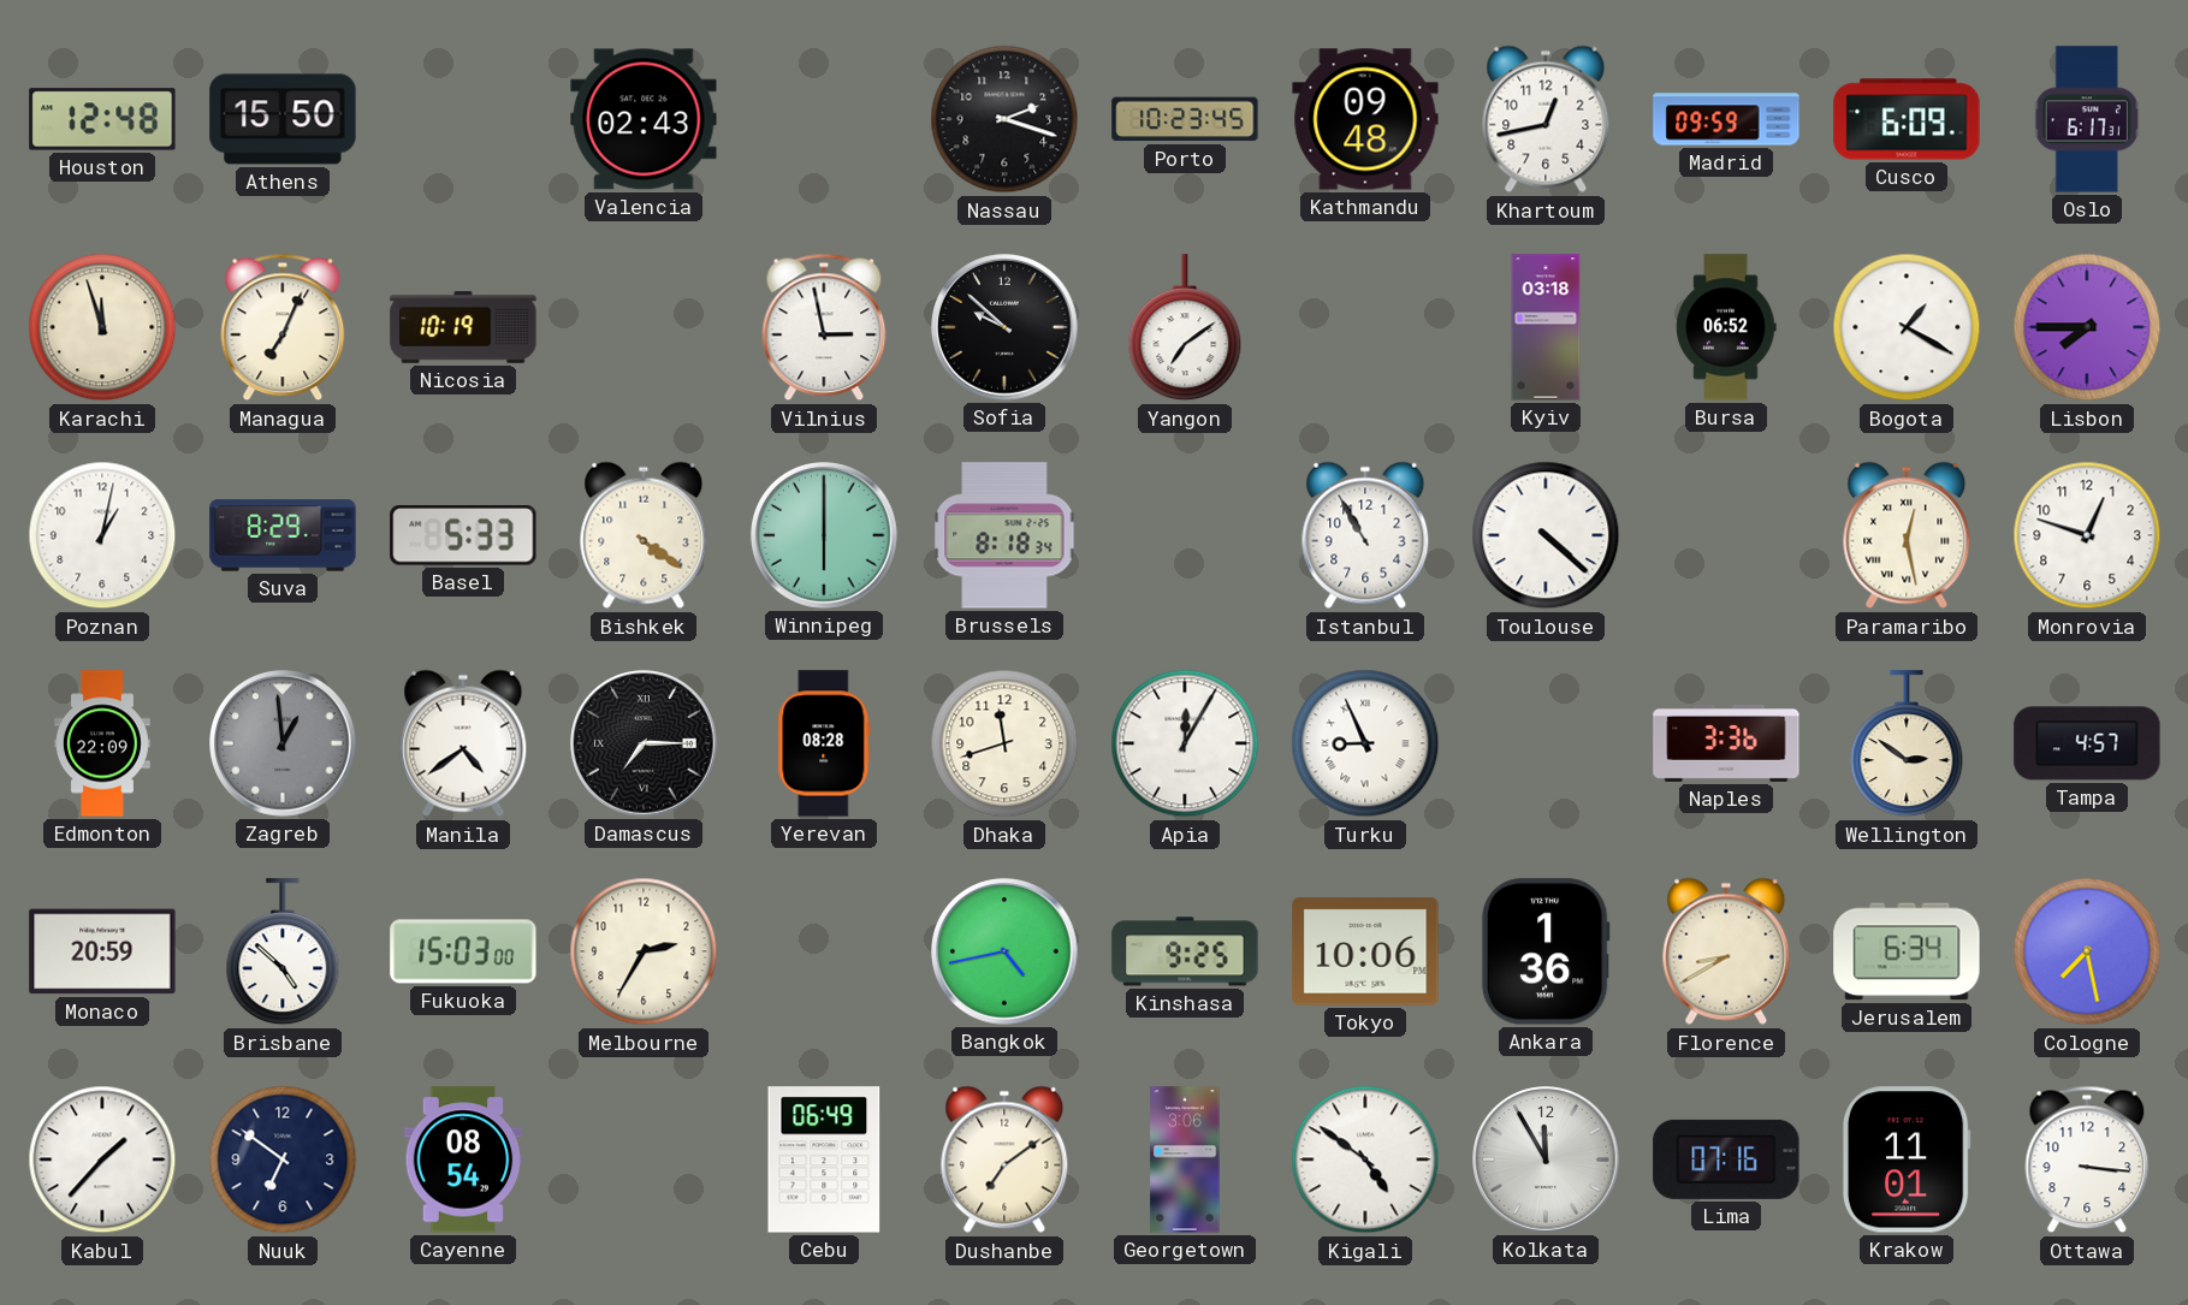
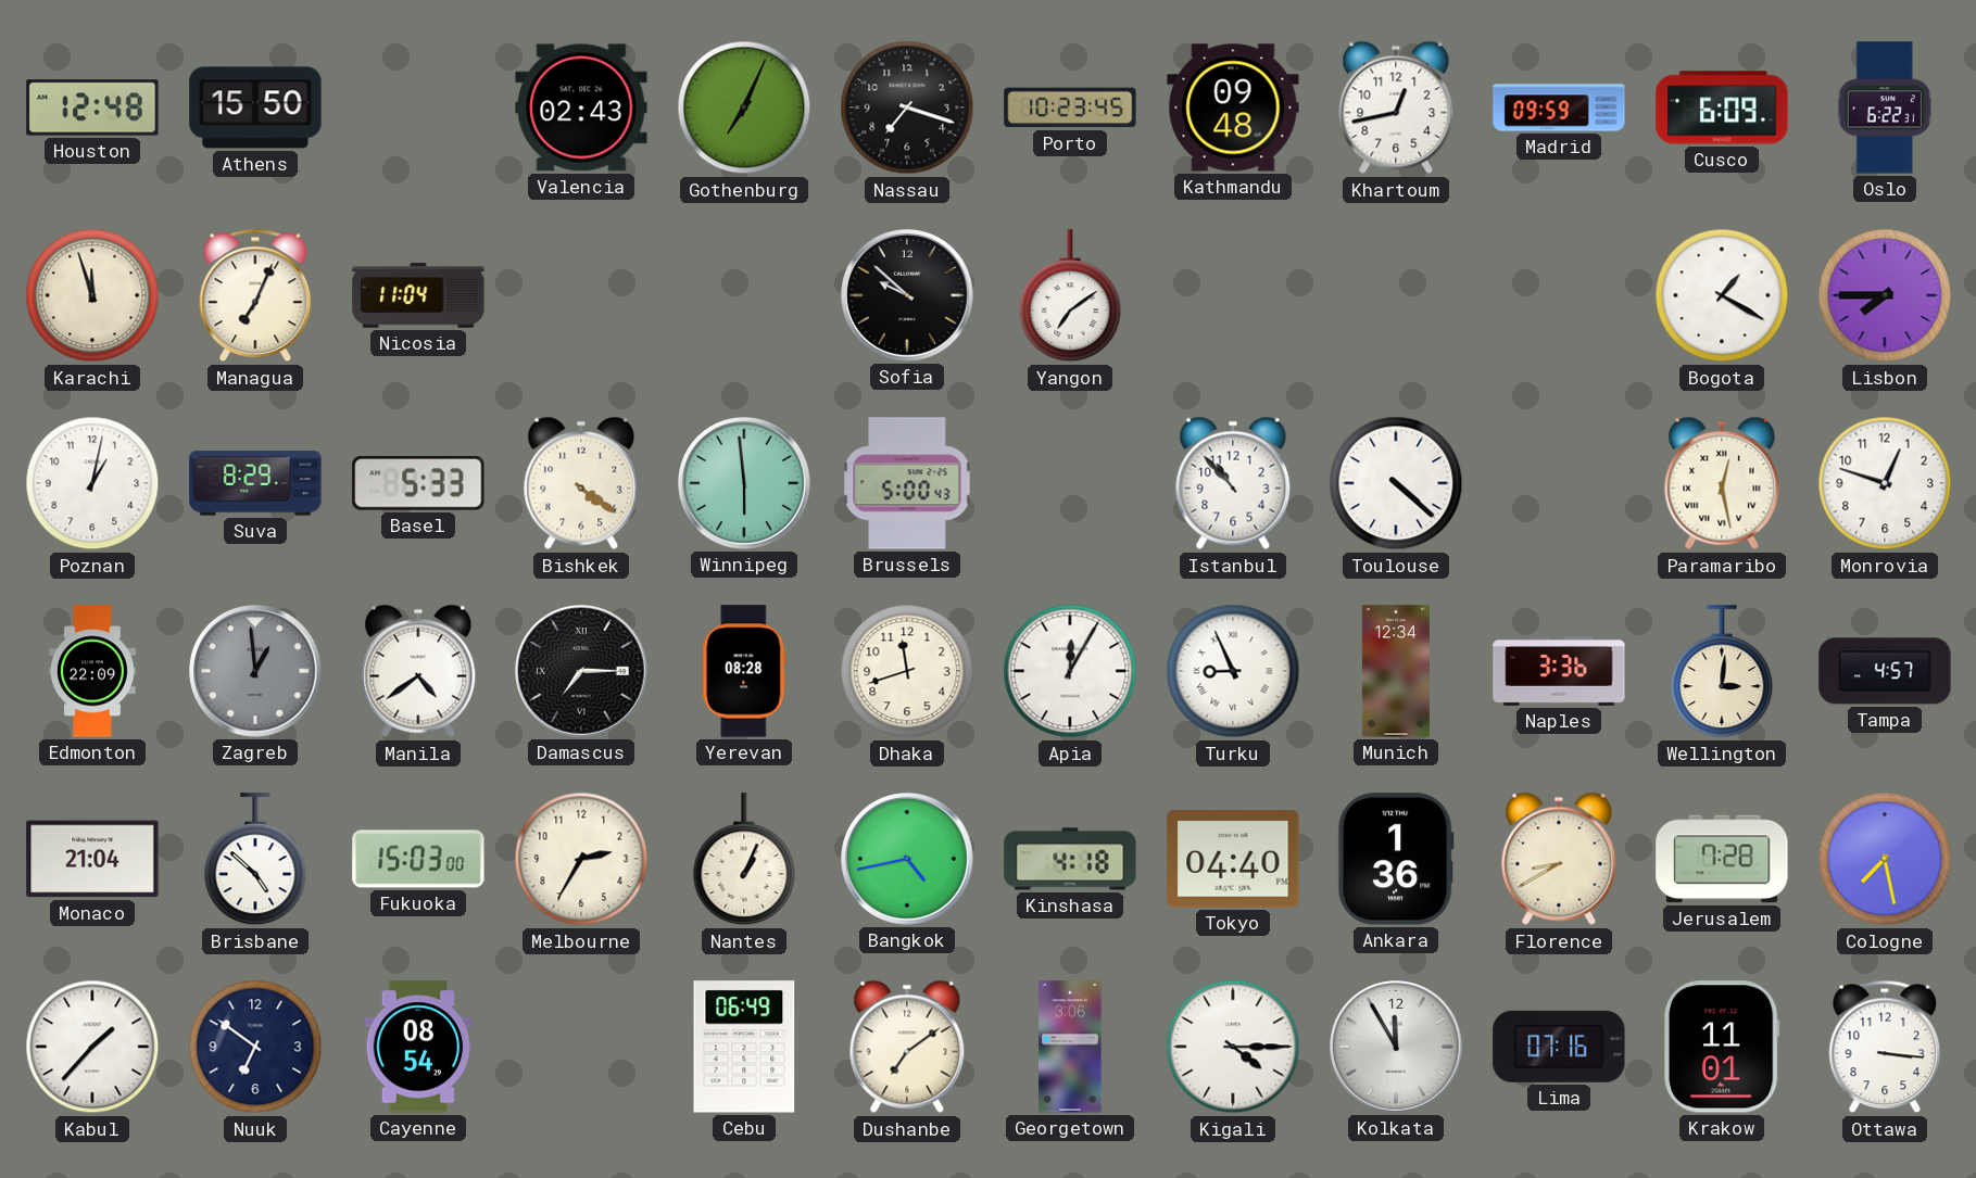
Gothenburg: none -> 7:04 (744, 107)
Nassau: 2:18 -> 7:18 (907, 107)
Oslo: 6:17 -> 6:22 (1885, 107)
Nicosia: 10:19 -> 11:04 (418, 295)
Vilnius: 2:58 -> none (824, 327)
Kyiv: 03:18 -> none (1546, 327)
Bursa: 06:52 -> none (1726, 327)
Winnipeg: 6:00 -> 5:59 (744, 483)
Brussels: 8:18 -> 5:00 (907, 483)
Istanbul: 10:55 -> 10:53 (1233, 483)
Munich: none -> 12:34 (1396, 671)
Wellington: 2:51 -> 3:01 (1722, 672)
Monaco: 20:59 -> 21:04 (92, 859)
Nantes: none -> 1:04 (744, 860)
Kinshasa: 9:25 -> 4:18 (1070, 859)
Tokyo: 10:06 -> 04:40 (1233, 859)
Jerusalem: 6:34 -> 7:28 (1722, 859)
Kigali: 4:51 -> 4:15 (1233, 1047)
